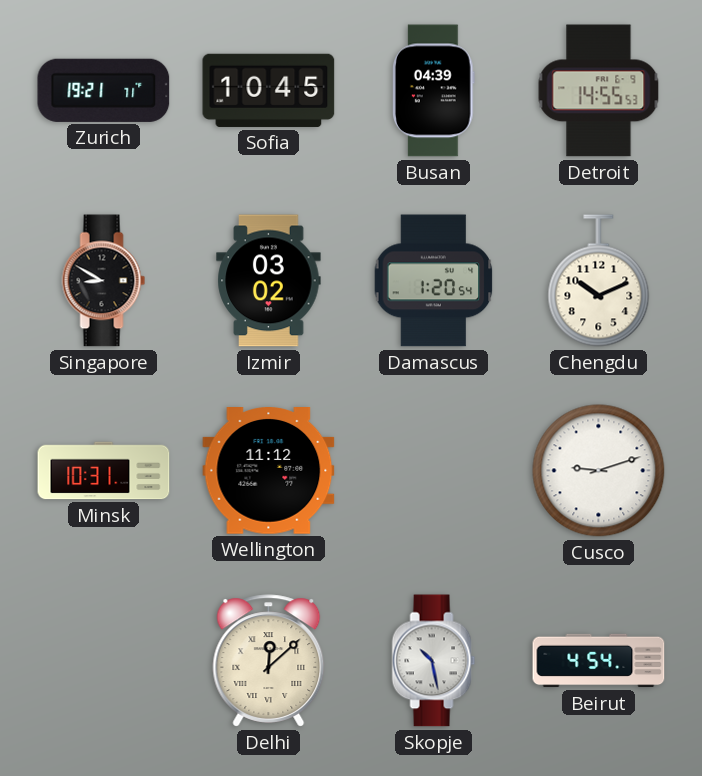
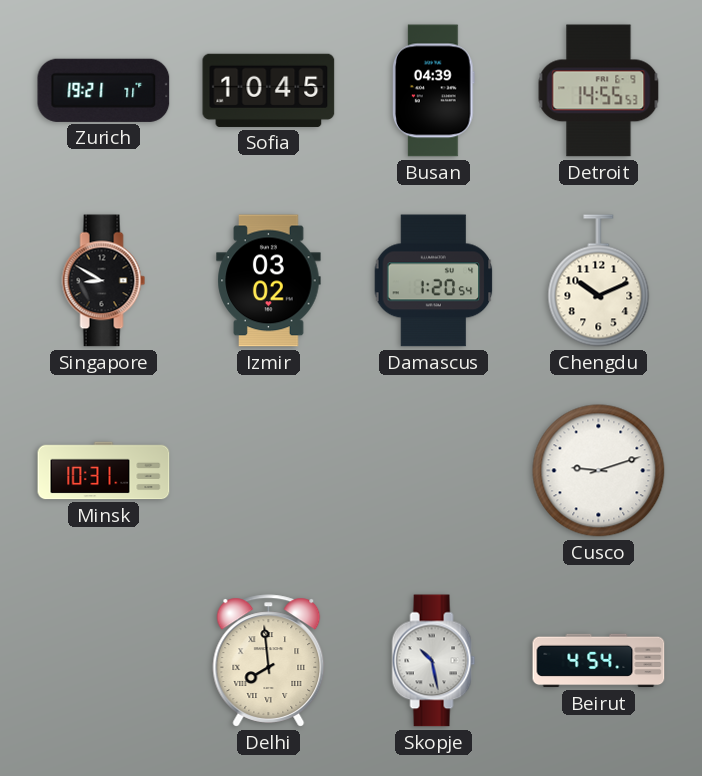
Wellington: 11:12 -> none (269, 471)
Delhi: 12:08 -> 7:59 (269, 661)
